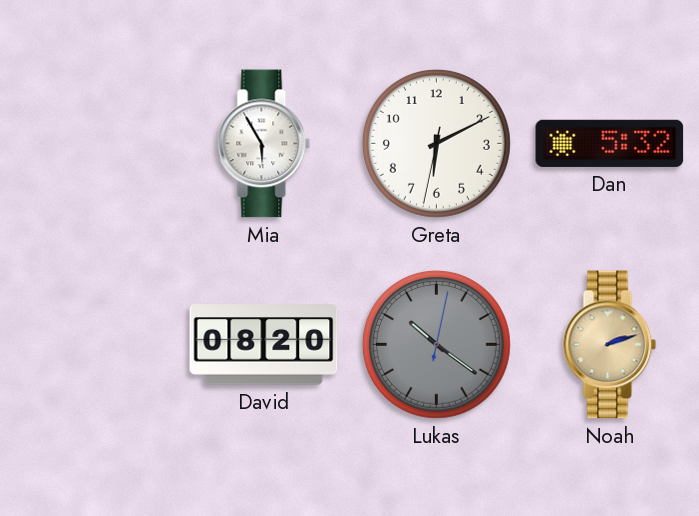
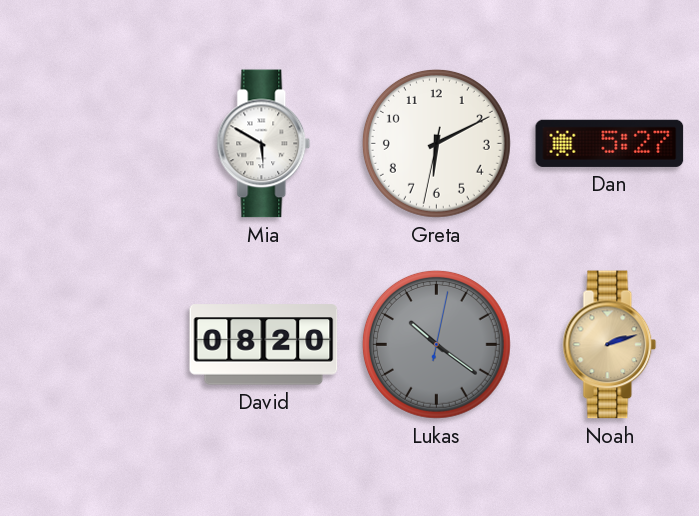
Mia: 5:55 -> 5:50 (264, 144)
Dan: 5:32 -> 5:27 (610, 143)
